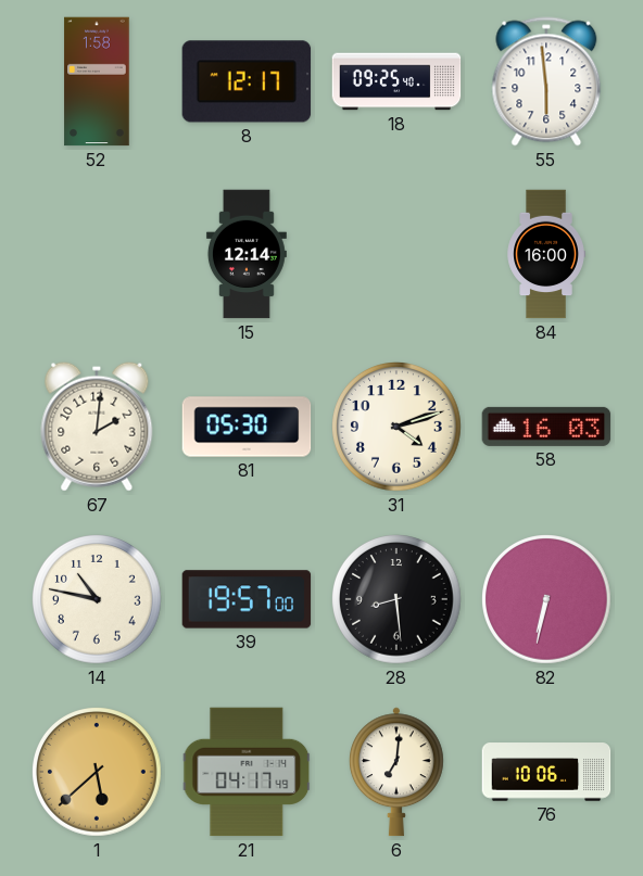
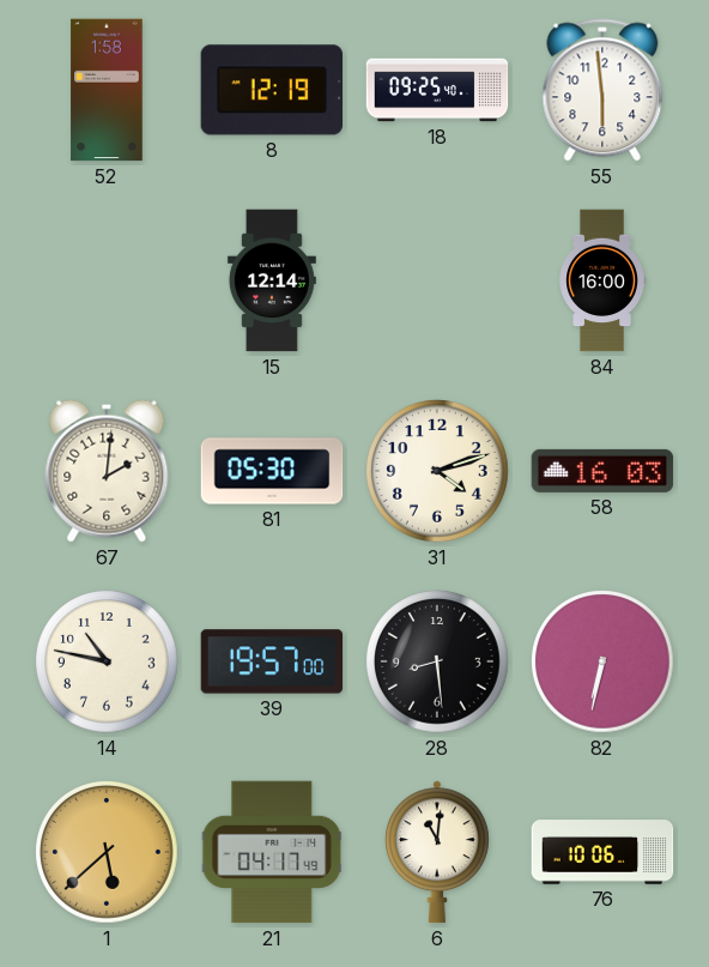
8: 12:17 -> 12:19 (272, 90)
6: 7:01 -> 11:01 (437, 852)
